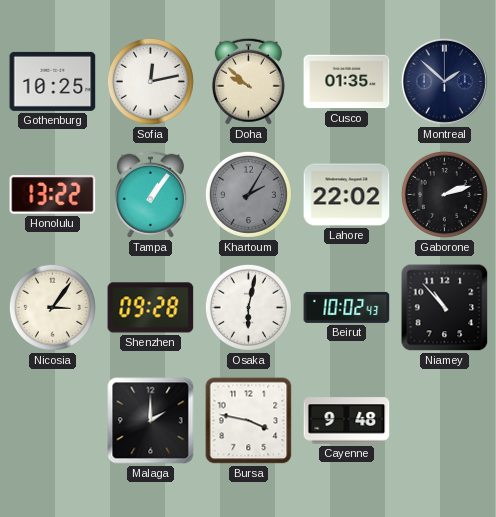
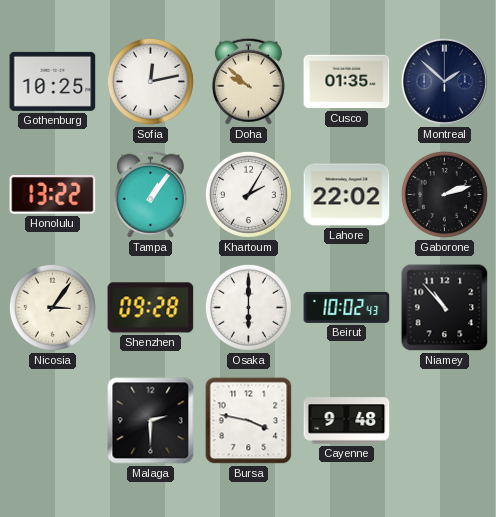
Khartoum dial: grey -> white (248, 194)
Osaka: 6:02 -> 6:00 (248, 307)
Malaga: 2:00 -> 2:30 (151, 421)
